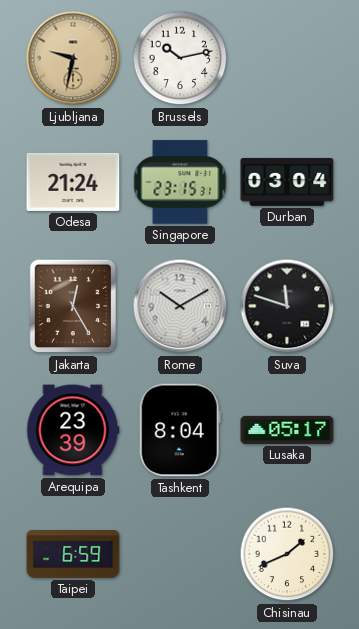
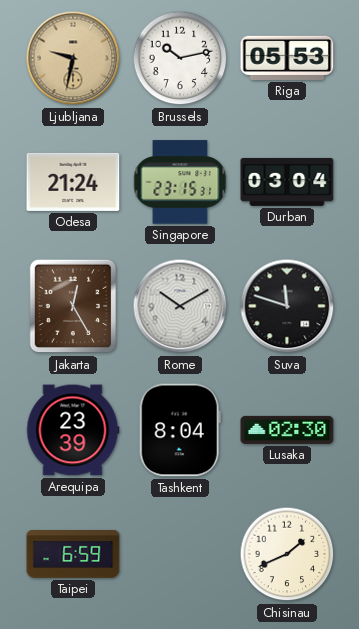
Riga: none -> 05:53 (287, 58)
Lusaka: 05:17 -> 02:30 (287, 430)
